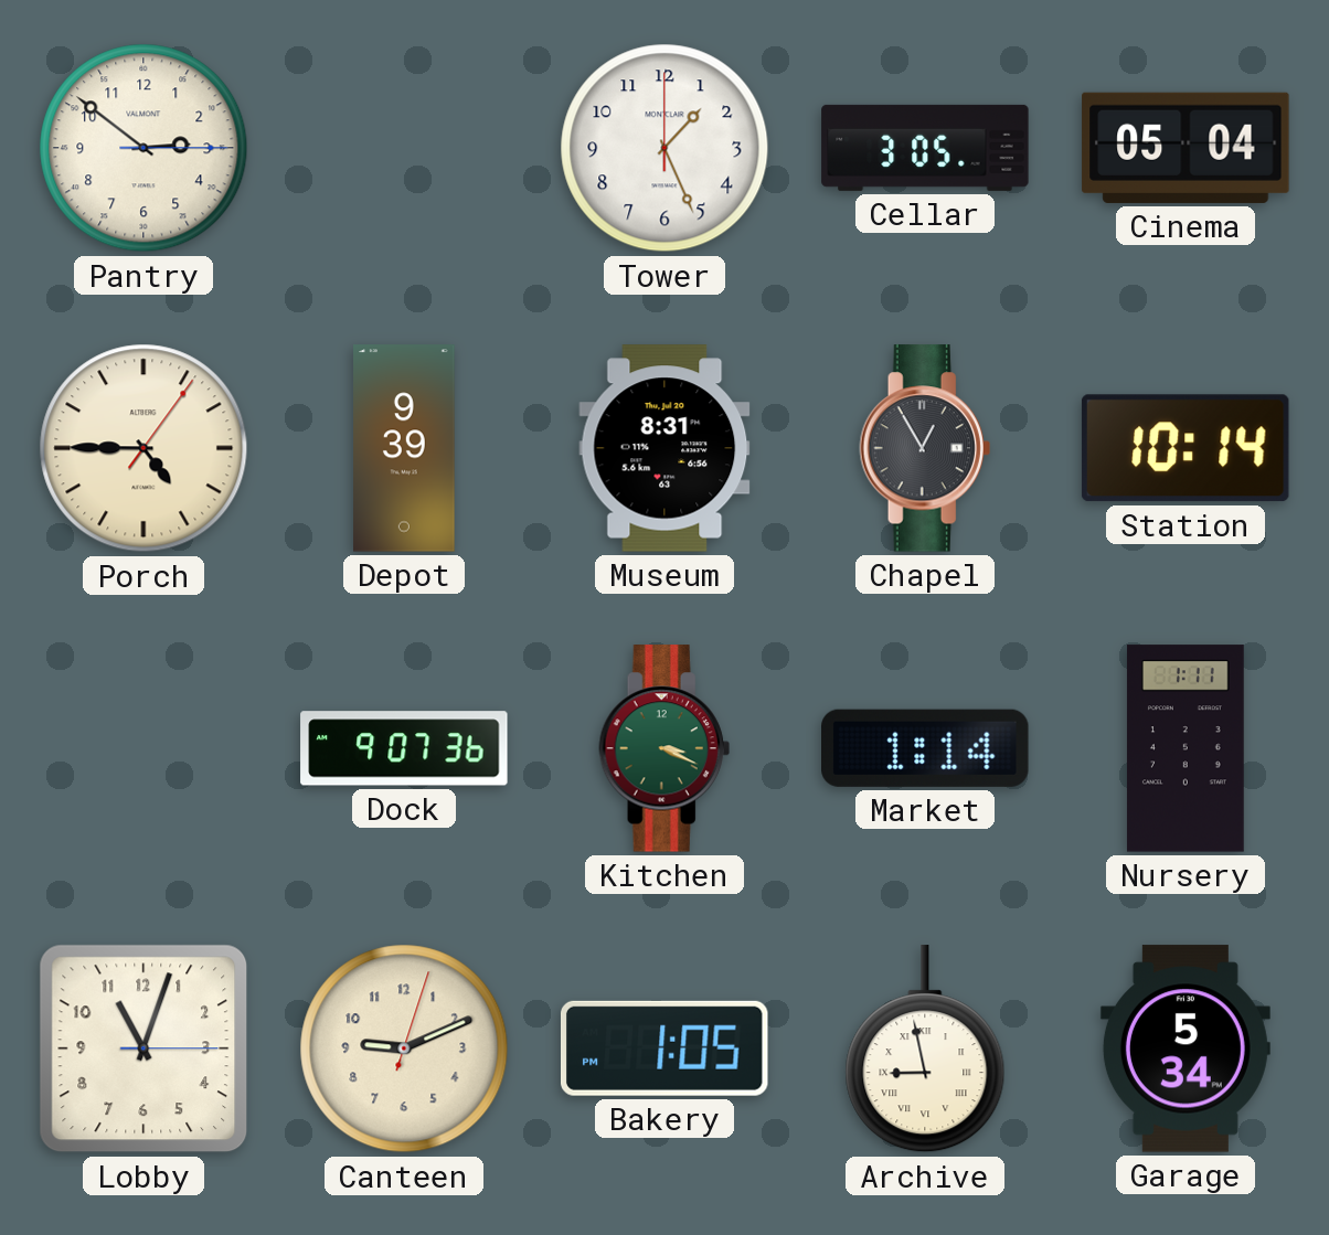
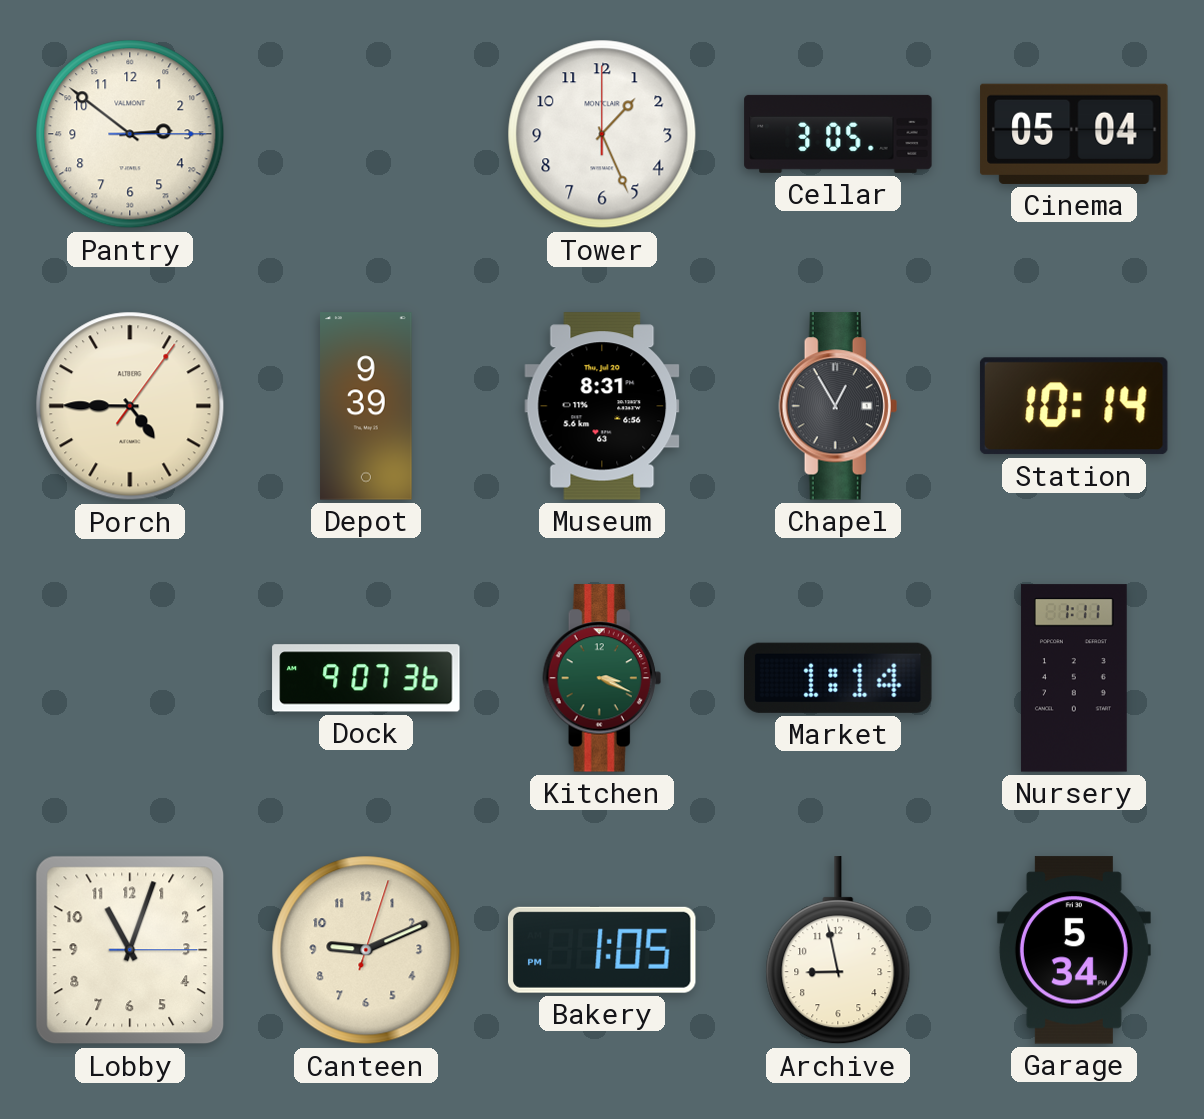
Archive numerals: Roman -> Arabic (838, 951)
